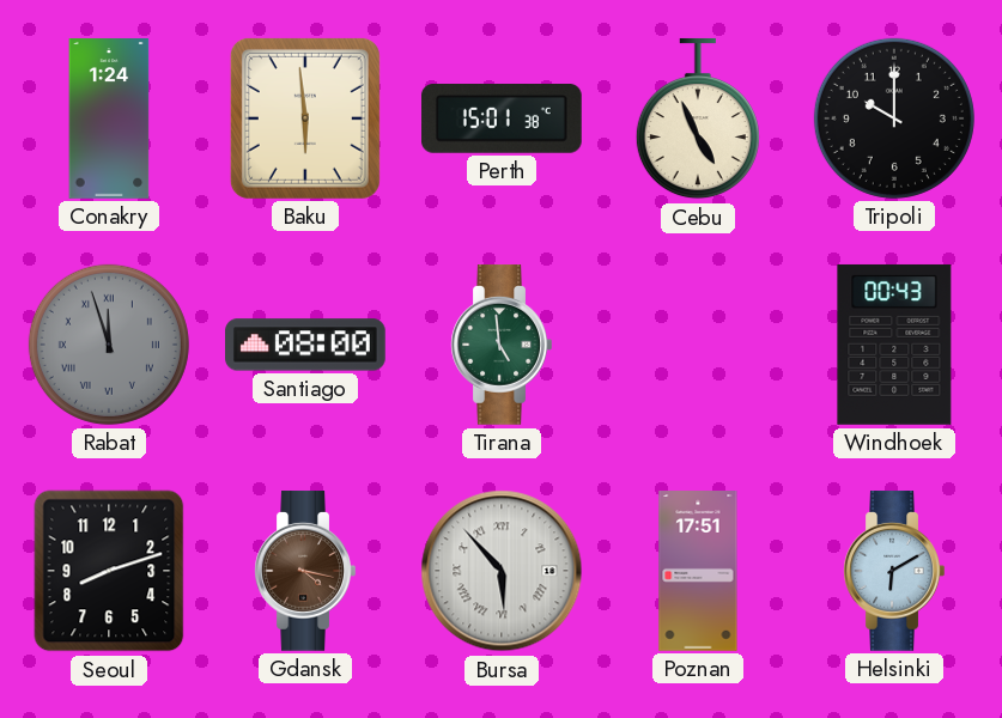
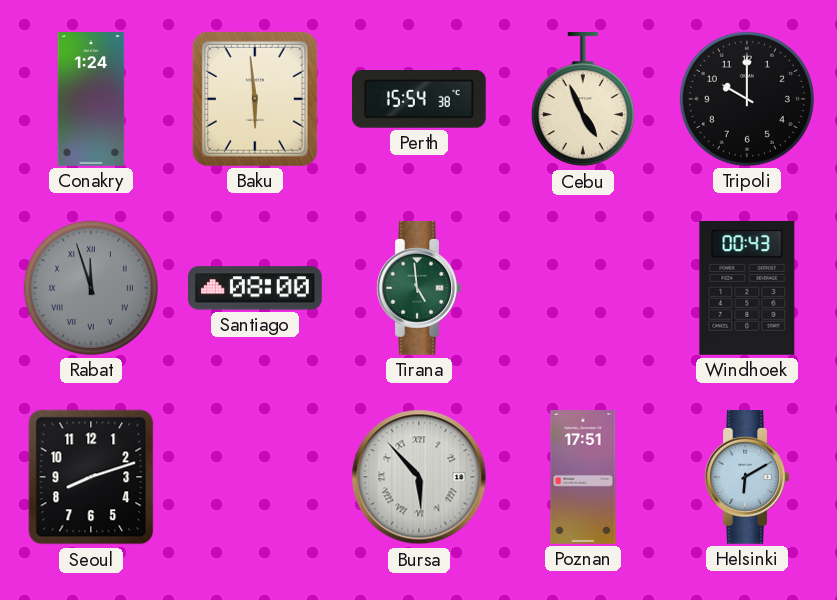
Perth: 15:01 -> 15:54 (419, 100)
Gdansk: 4:17 -> none (305, 572)
